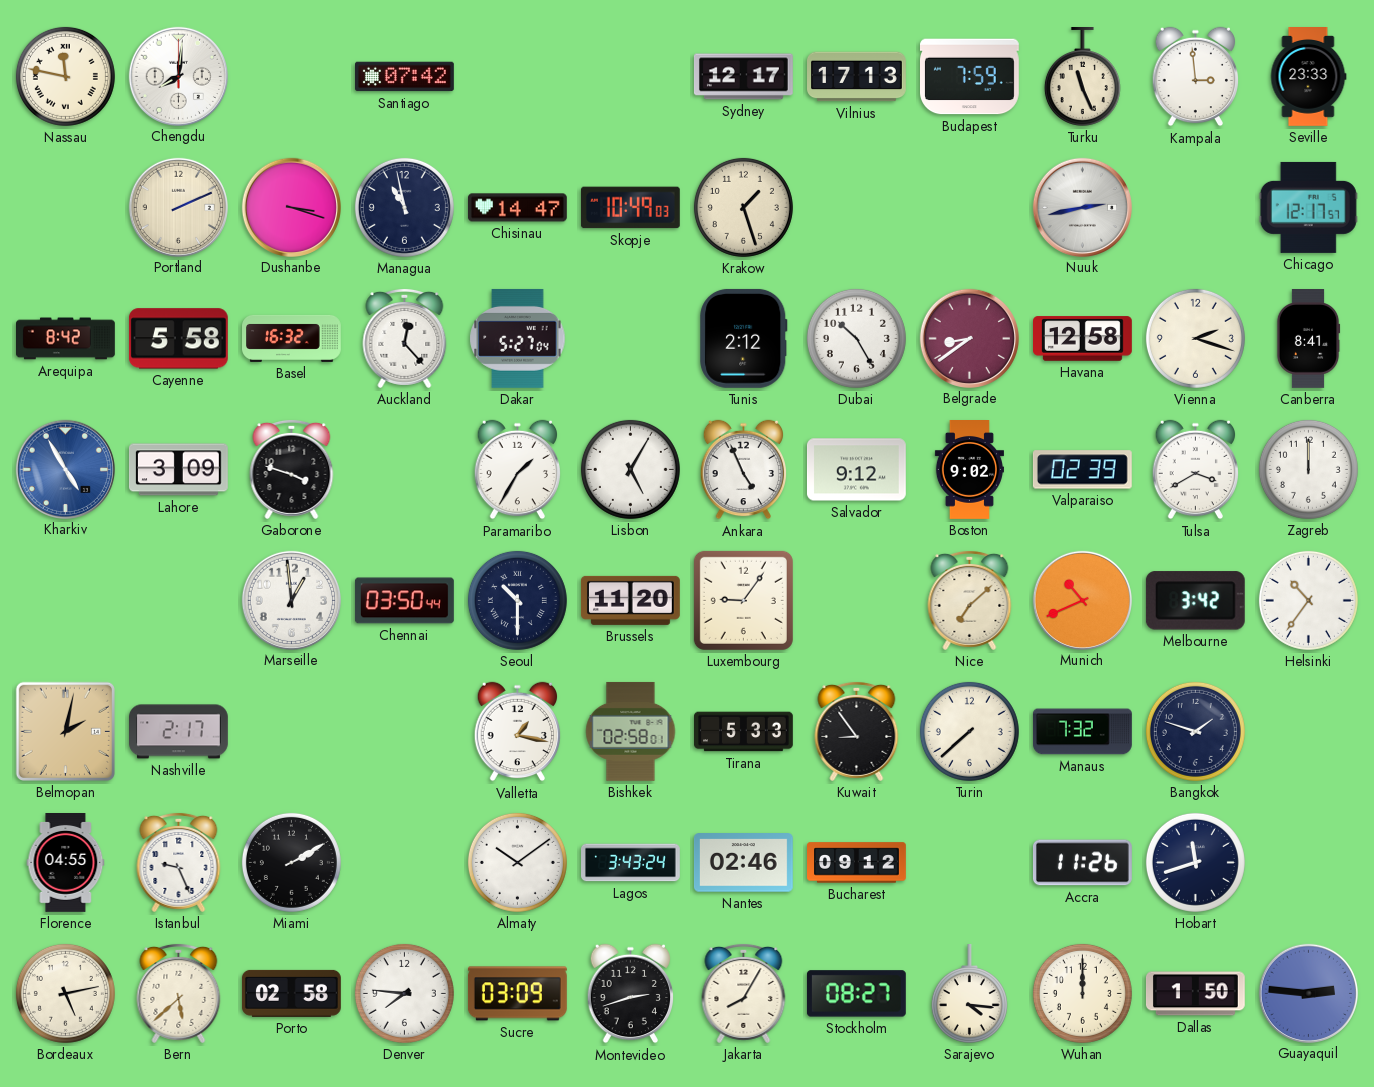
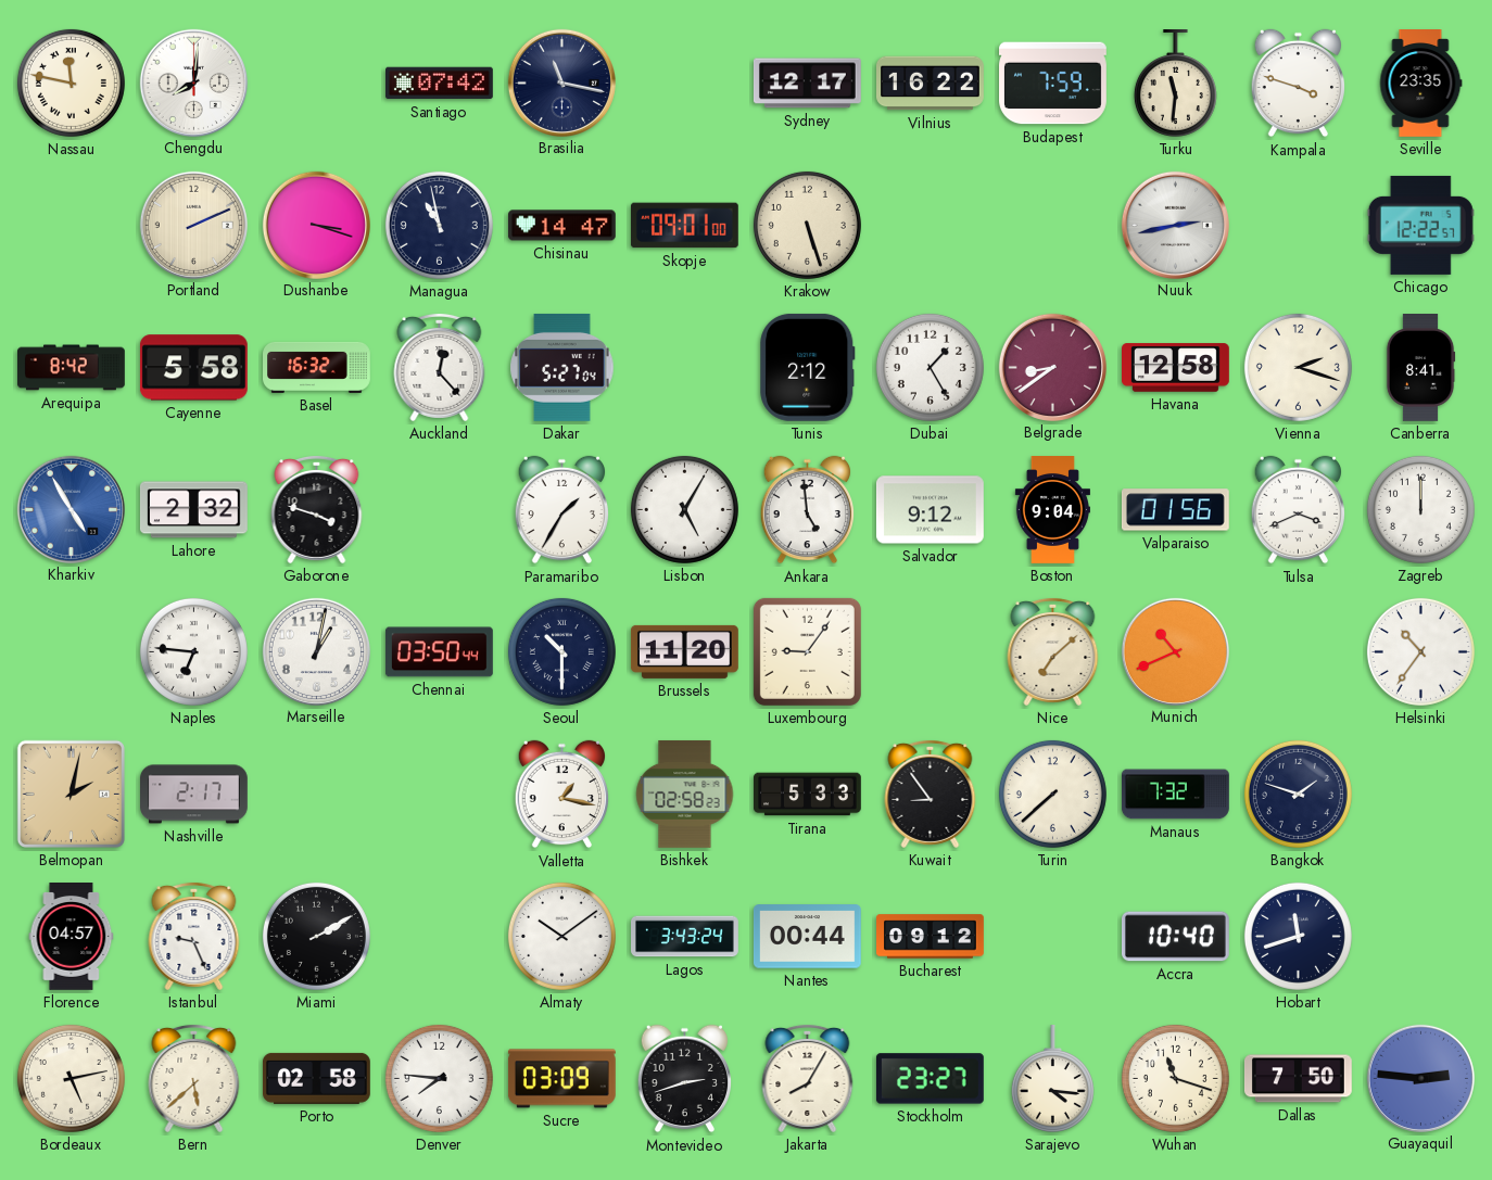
Brasilia: none -> 11:17 (561, 83)
Vilnius: 17:13 -> 16:22 (931, 84)
Turku: 11:26 -> 11:31 (1175, 84)
Kampala: 2:59 -> 3:48 (1298, 84)
Seville: 23:33 -> 23:35 (1420, 84)
Skopje: 10:49 -> 09:01 (684, 226)
Krakow: 1:27 -> 5:27 (807, 225)
Chicago: 12:17 -> 12:22 (1420, 225)
Dubai: 10:25 -> 1:25 (930, 367)
Lahore: 3:09 -> 2:32 (193, 510)
Ankara: 4:56 -> 4:59 (807, 510)
Boston: 9:02 -> 9:04 (1052, 510)
Valparaiso: 02:39 -> 01:56 (1175, 510)
Tulsa: 3:40 -> 3:41 (1298, 510)
Naples: none -> 6:46 (193, 651)
Marseille: 12:59 -> 1:02 (316, 651)
Melbourne: 3:42 -> none (1195, 601)
Bishkek: 02:58:01 -> 02:58:23 (685, 795)
Florence: 04:55 -> 04:57 (72, 937)
Nantes: 02:46 -> 00:44 (807, 937)
Accra: 11:26 -> 10:40 (1176, 937)
Stockholm: 08:27 -> 23:27 (930, 1079)
Wuhan: 12:00 -> 11:18 (1175, 1078)
Dallas: 1:50 -> 7:50 (1298, 1079)
